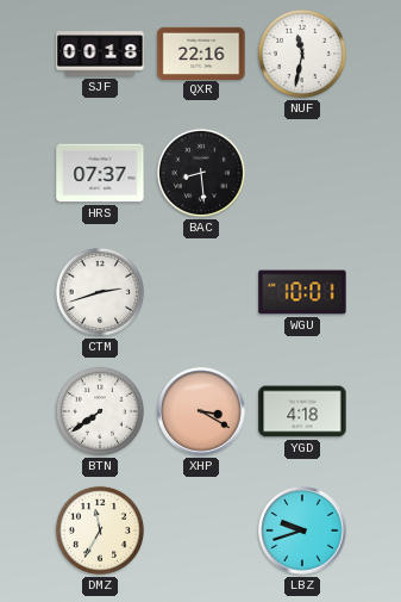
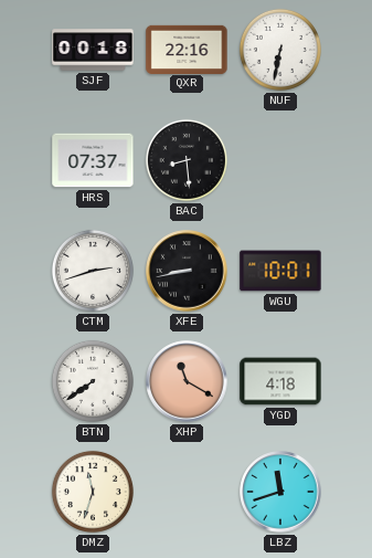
NUF: 11:32 -> 6:32 (280, 50)
XFE: none -> 8:43 (187, 271)
XHP: 3:20 -> 11:20 (187, 381)
DMZ: 11:35 -> 11:33 (93, 492)
LBZ: 9:42 -> 11:42 (280, 492)
